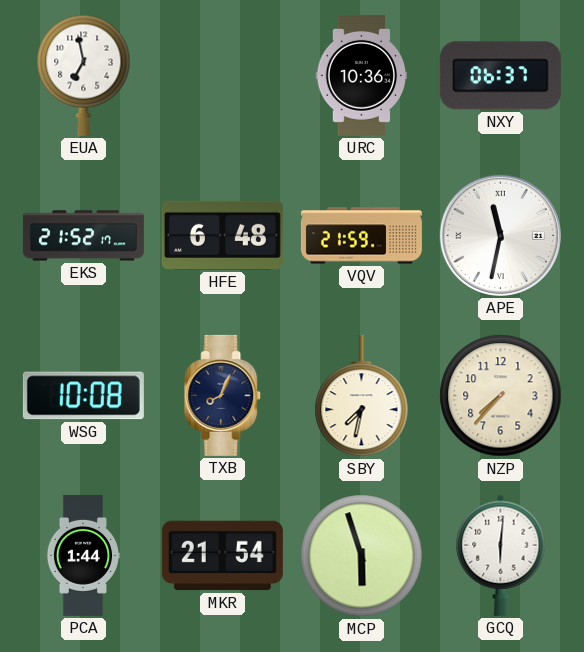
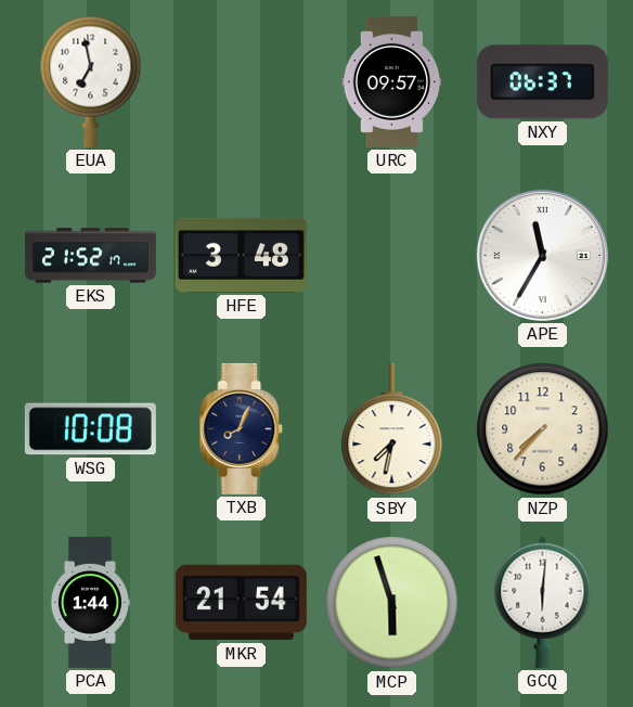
URC: 10:36 -> 09:57 (392, 81)
HFE: 6:48 -> 3:48 (241, 255)
VQV: 21:59 -> none (361, 236)
APE: 11:32 -> 11:35 (542, 255)
